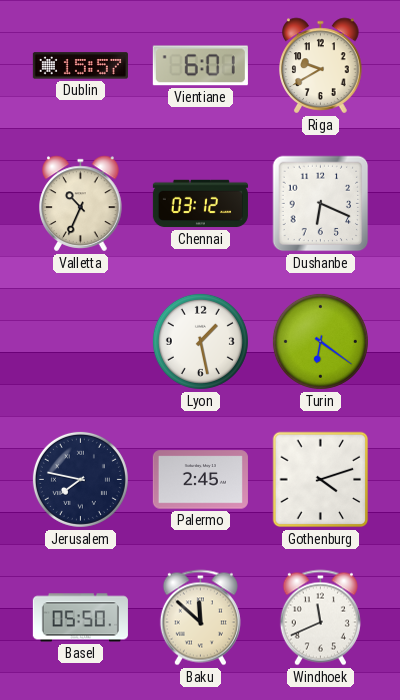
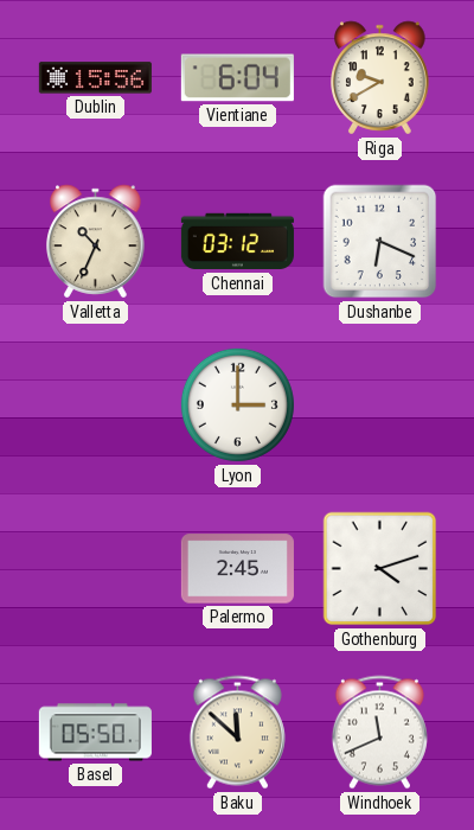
Dublin: 15:57 -> 15:56 (95, 78)
Vientiane: 6:01 -> 6:04 (237, 78)
Lyon: 1:28 -> 3:00 (237, 404)
Turin: 6:21 -> none (320, 341)
Jerusalem: 7:47 -> none (80, 479)
